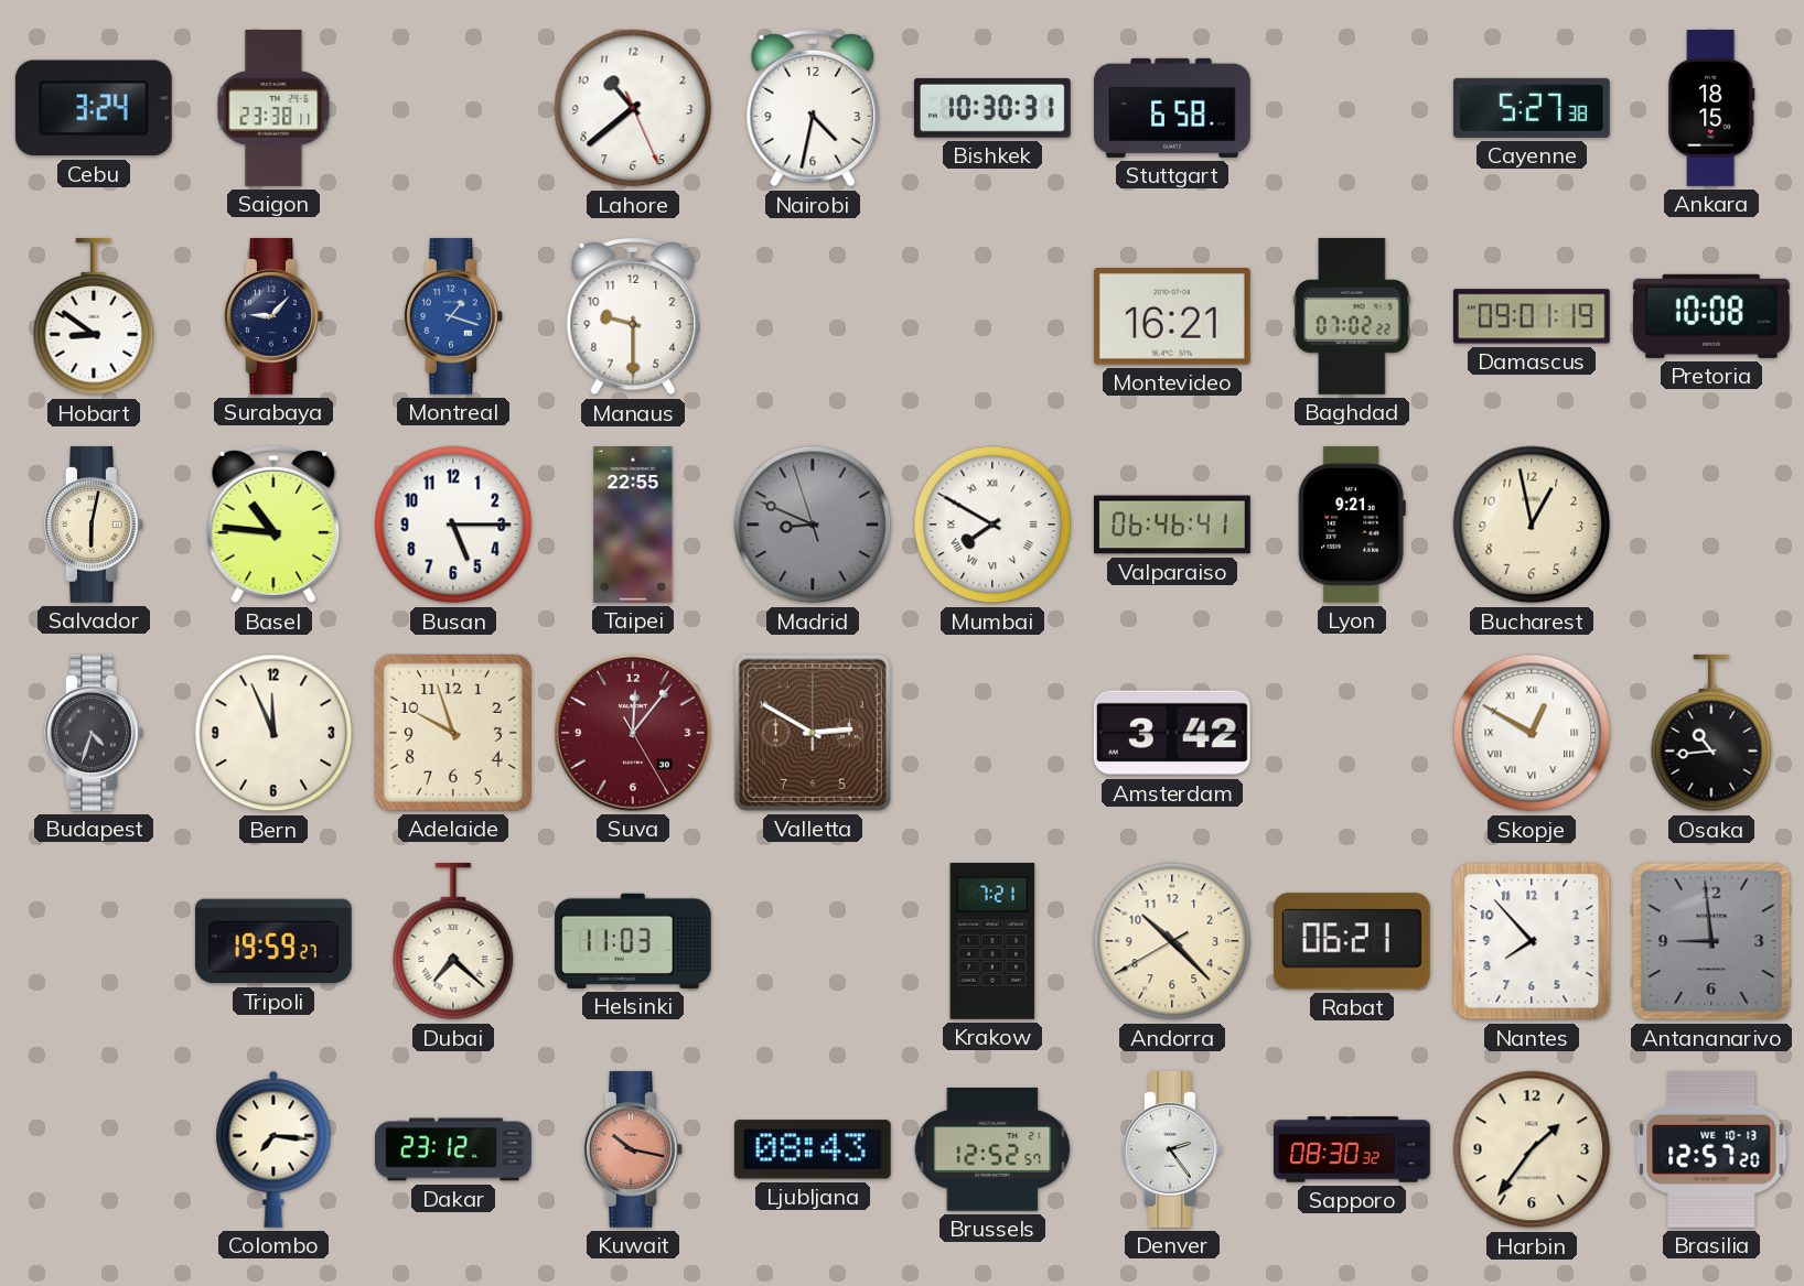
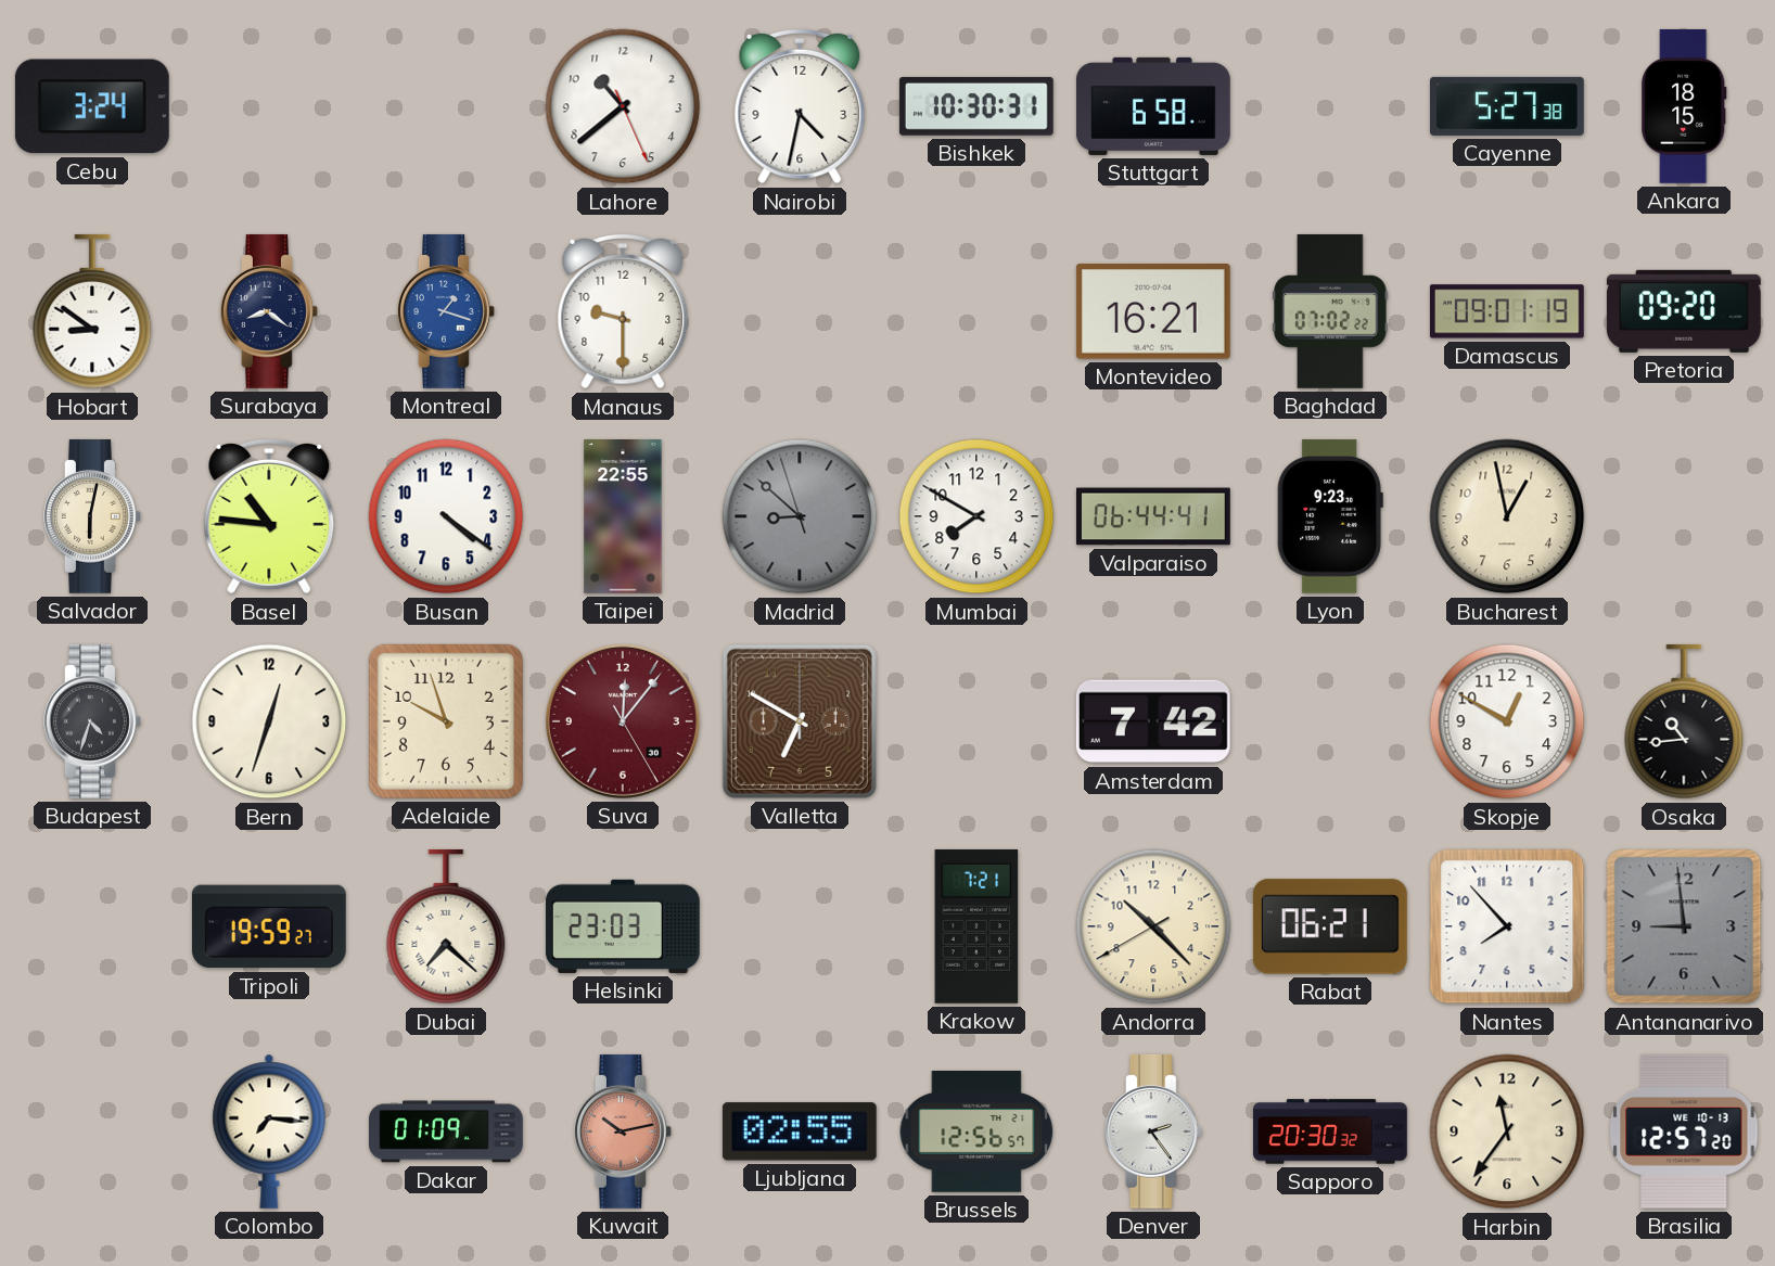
Saigon: 23:38 -> none (273, 109)
Surabaya: 9:07 -> 8:21 (270, 311)
Pretoria: 10:08 -> 09:20 (1684, 311)
Busan: 5:15 -> 4:21 (446, 516)
Madrid: 8:48 -> 8:51 (800, 516)
Mumbai numerals: Roman -> Arabic (976, 516)
Valparaiso: 06:46 -> 06:44 (1154, 516)
Lyon: 9:21 -> 9:23 (1330, 516)
Bern: 11:56 -> 12:33 (269, 721)
Valletta: 2:50 -> 6:50 (800, 721)
Amsterdam: 3:42 -> 7:42 (1153, 721)
Skopje numerals: Roman -> Arabic (1507, 721)
Helsinki: 11:03 -> 23:03 (623, 926)
Dakar: 23:12 -> 01:09 (447, 1131)
Kuwait: 10:17 -> 10:13 (624, 1131)
Ljubljana: 08:43 -> 02:55 (800, 1131)
Brussels: 12:52 -> 12:56 (976, 1131)
Sapporo: 08:30 -> 20:30 (1330, 1131)
Harbin: 1:36 -> 11:36 (1507, 1131)
